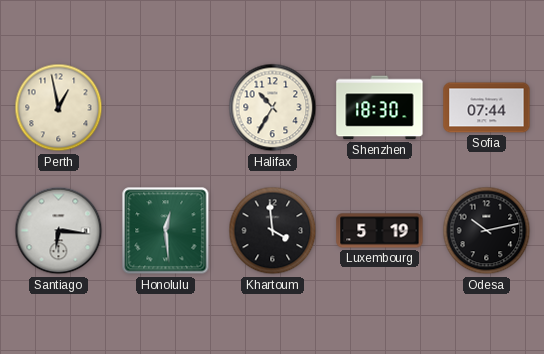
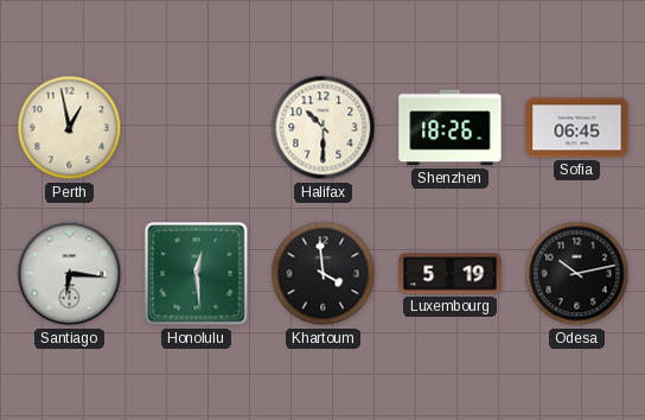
Halifax: 10:35 -> 10:30 (324, 128)
Shenzhen: 18:30 -> 18:26 (451, 128)
Sofia: 07:44 -> 06:45 (577, 128)
